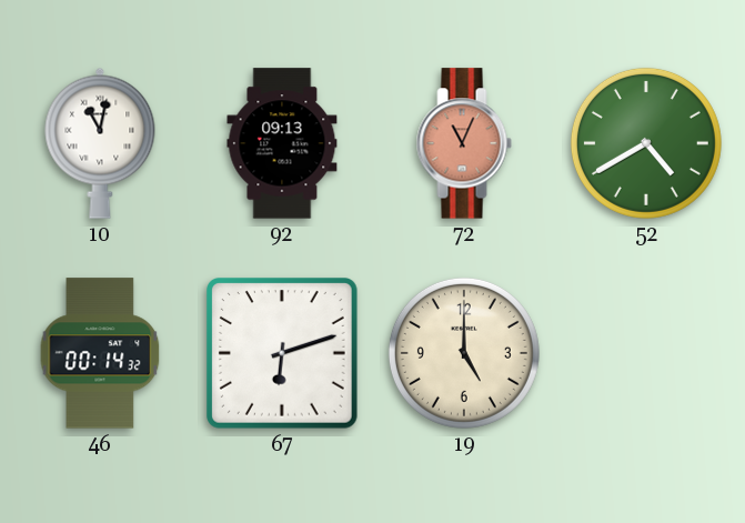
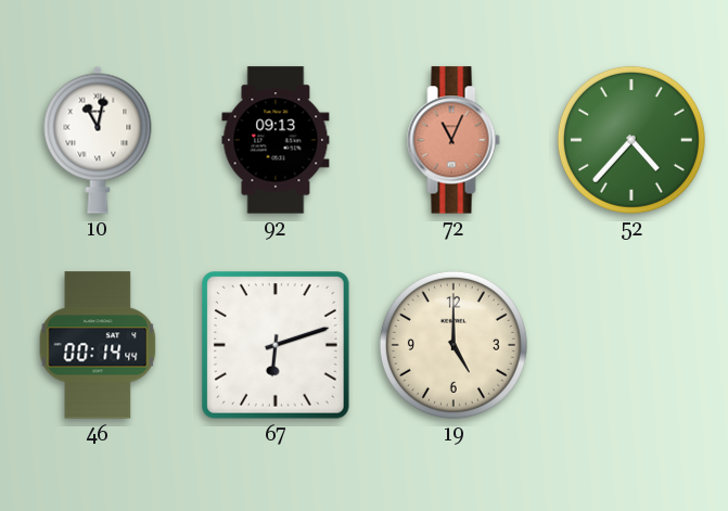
52: 4:40 -> 4:37 (631, 140)
46: 00:14:32 -> 00:14:44 (98, 345)
